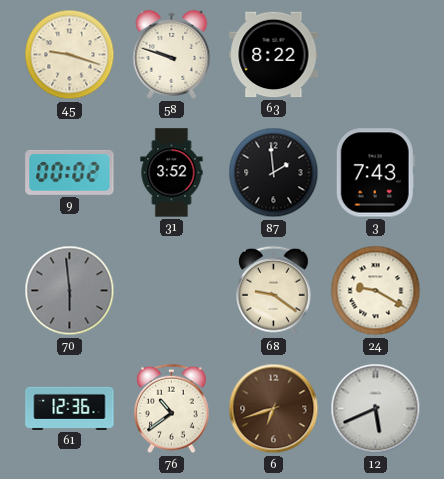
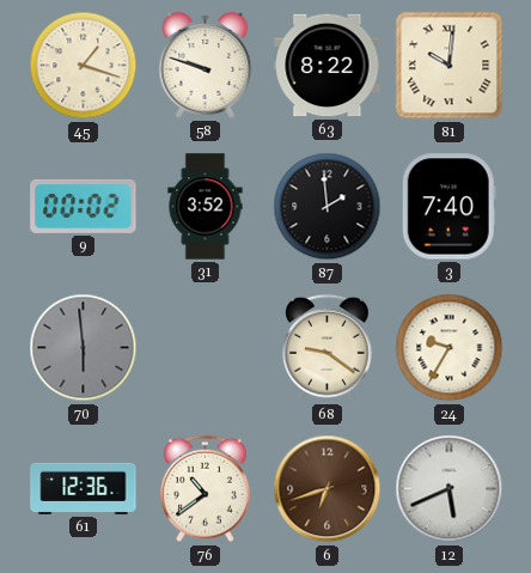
45: 9:18 -> 1:18 (84, 66)
81: none -> 10:01 (450, 66)
3: 7:43 -> 7:40 (448, 207)
24: 9:20 -> 9:35 (450, 348)
